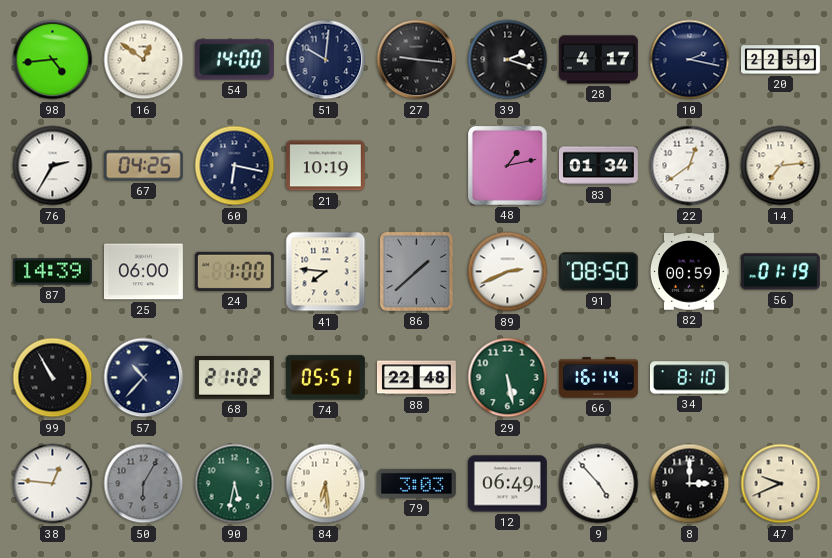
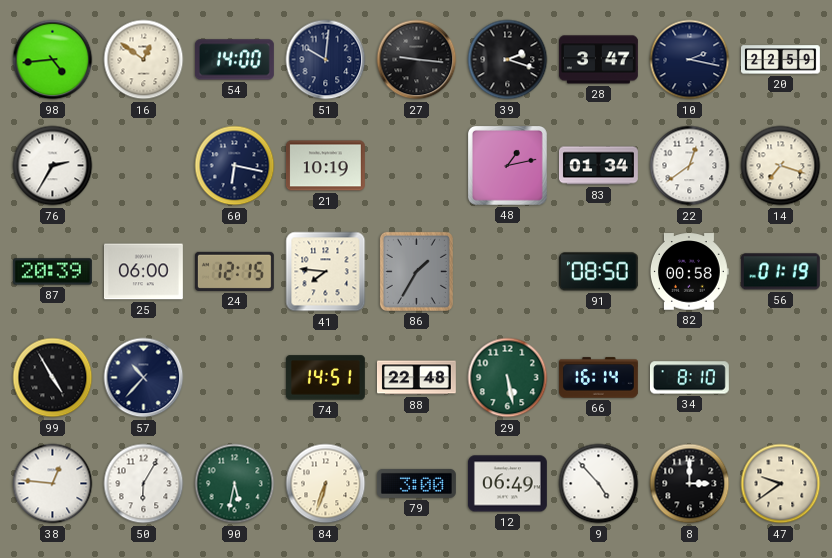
28: 4:17 -> 3:47 (598, 60)
67: 04:25 -> none (143, 166)
14: 7:14 -> 7:18 (781, 166)
87: 14:39 -> 20:39 (52, 272)
24: 1:00 -> 12:15 (234, 271)
86: 1:38 -> 1:35 (416, 271)
89: 2:41 -> none (508, 272)
82: 00:59 -> 00:58 (689, 272)
99: 10:55 -> 4:55 (53, 378)
68: 21:02 -> none (234, 378)
74: 05:51 -> 14:51 (325, 378)
50 dial: grey -> white (144, 484)
84: 6:29 -> 6:33 (326, 484)
79: 3:03 -> 3:00 (416, 483)
47: 9:41 -> 9:39 (781, 484)
